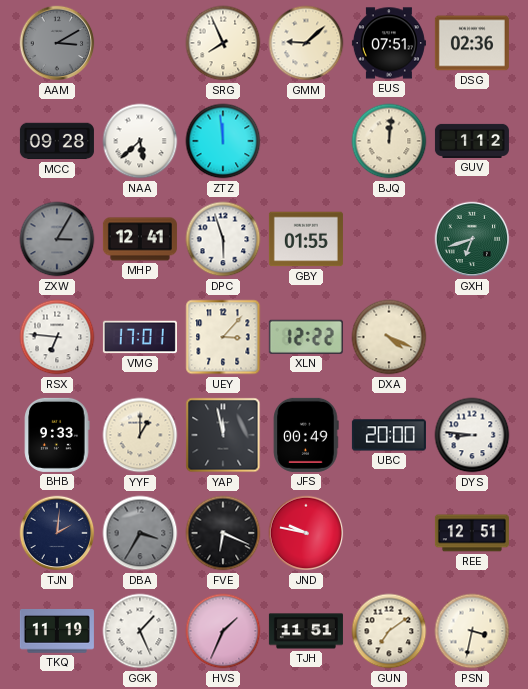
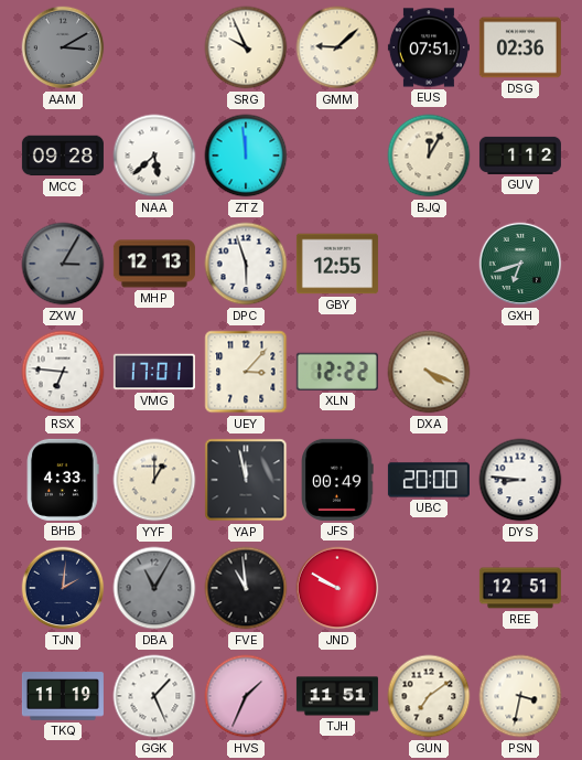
SRG: 7:56 -> 9:56 (246, 47)
BJQ: 12:01 -> 12:05 (429, 156)
MHP: 12:41 -> 12:13 (154, 264)
GBY: 01:55 -> 12:55 (337, 264)
BHB: 9:33 -> 4:33 (63, 480)
DBA: 3:35 -> 11:05 (154, 588)
FVE: 6:19 -> 10:59 (246, 588)
JND: 9:47 -> 9:50 (337, 588)
